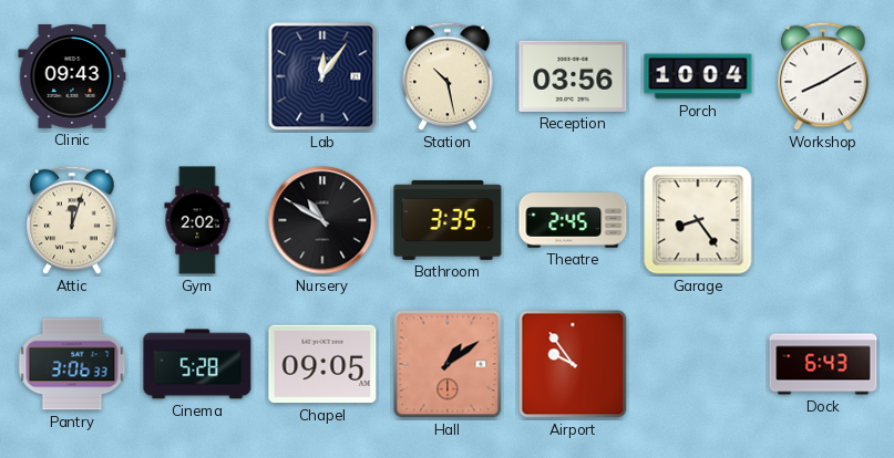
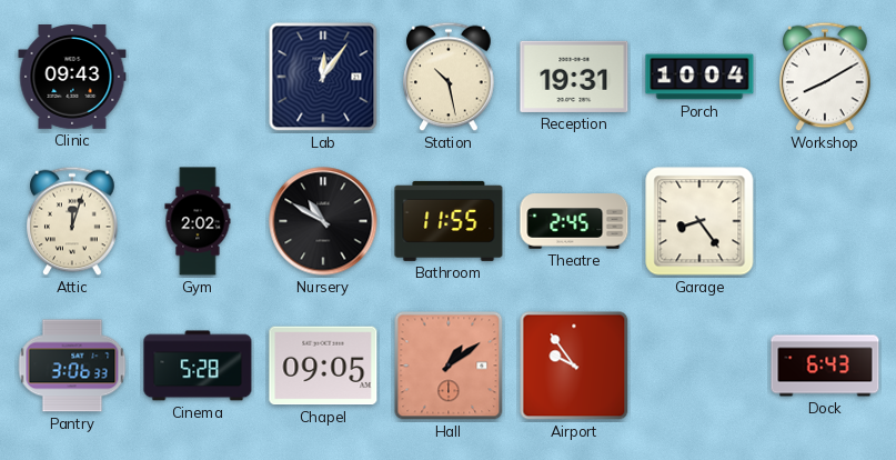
Reception: 03:56 -> 19:31 (574, 77)
Bathroom: 3:35 -> 11:55 (449, 221)
